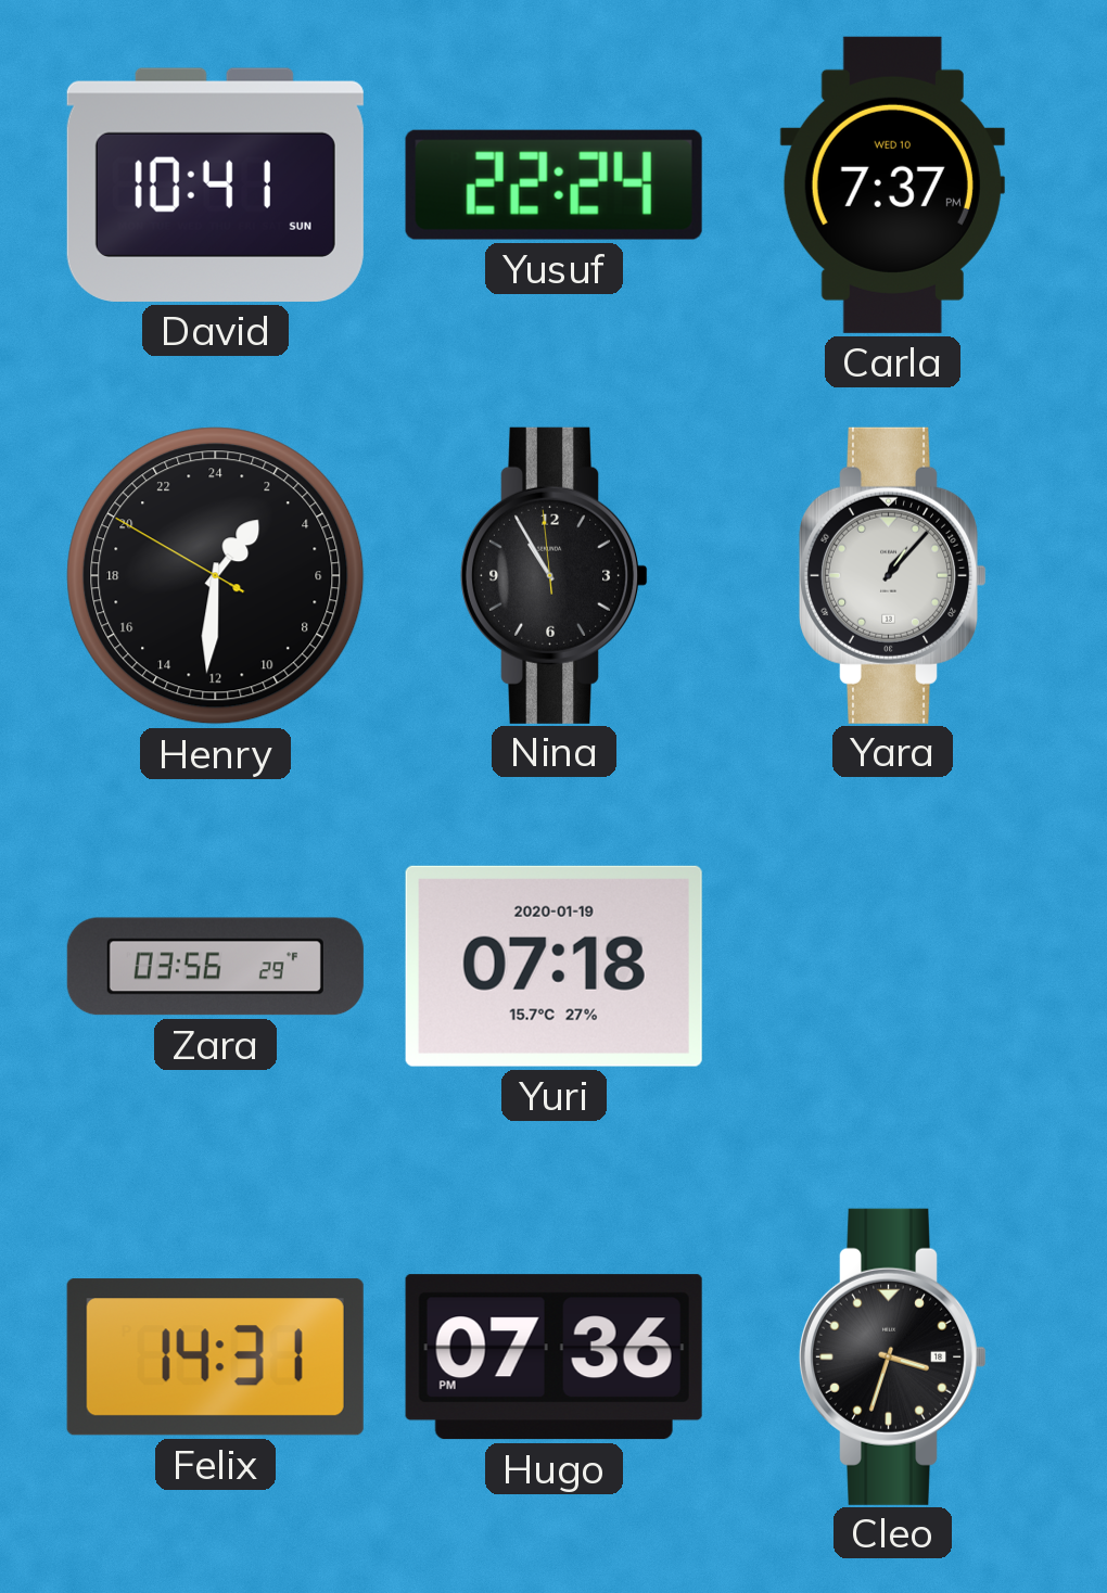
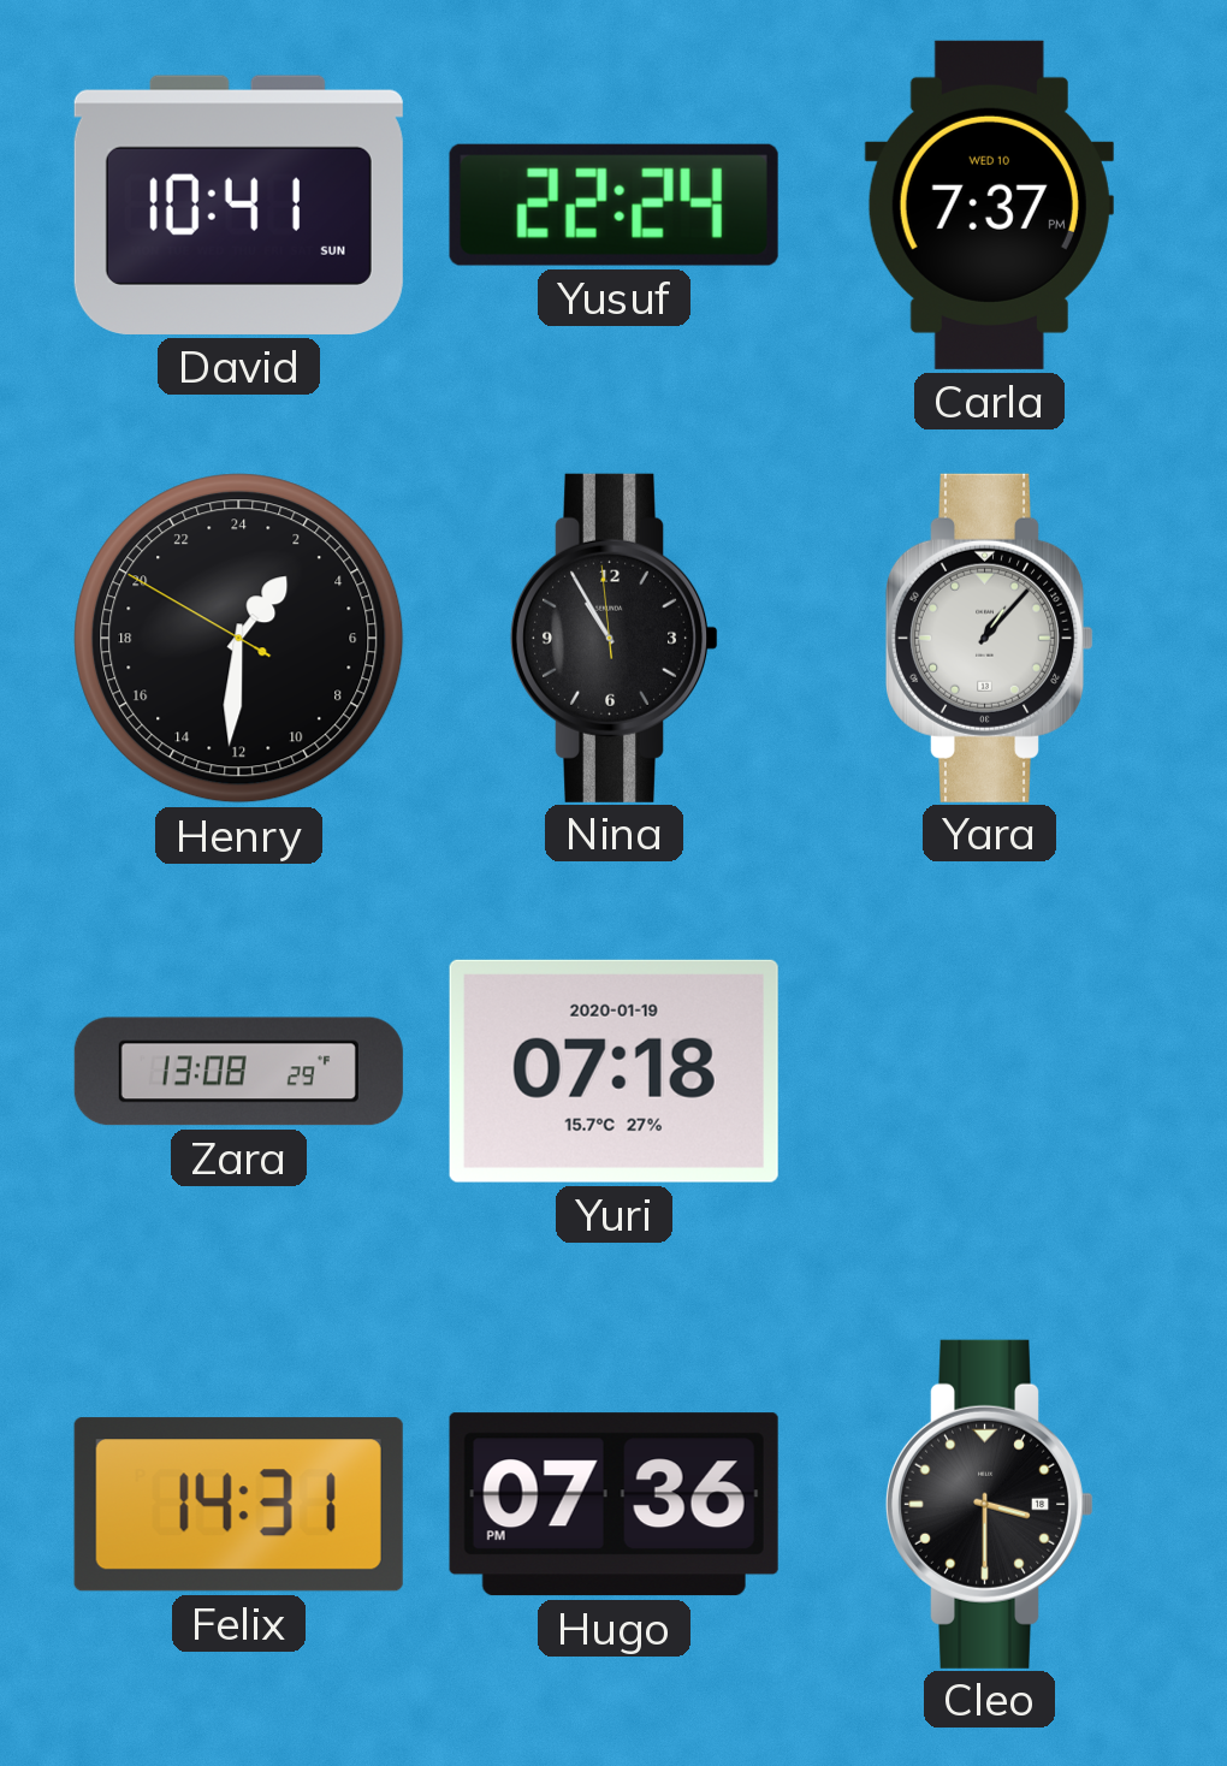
Zara: 03:56 -> 13:08 (238, 1072)
Cleo: 3:33 -> 3:30 (990, 1504)
